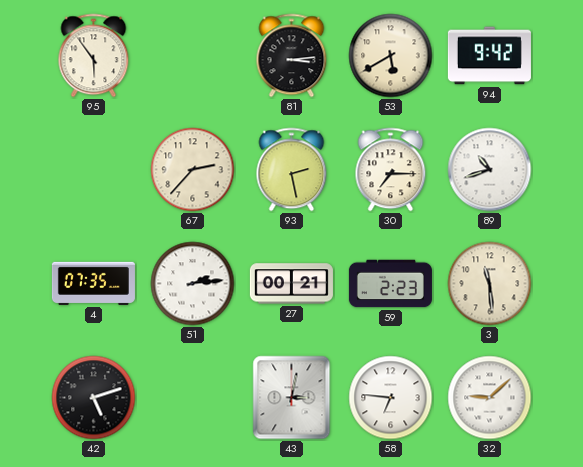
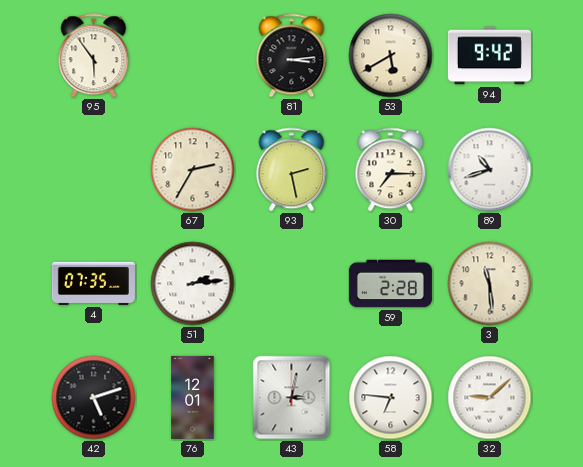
67: 2:37 -> 2:35 (193, 170)
27: 00:21 -> none (291, 284)
59: 2:23 -> 2:28 (390, 284)
76: none -> 12:01 (193, 397)
